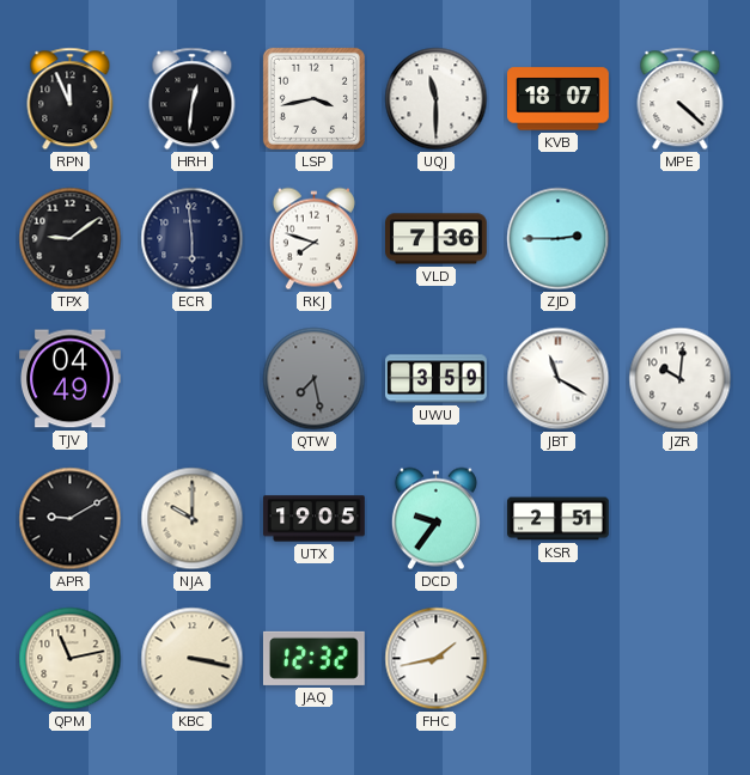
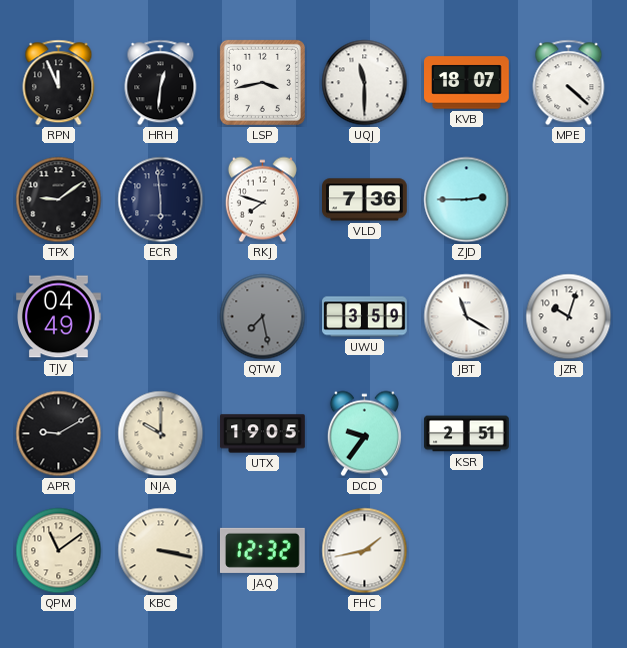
JZR: 10:01 -> 10:03 (569, 317)
QPM: 11:13 -> 11:09 (59, 551)
